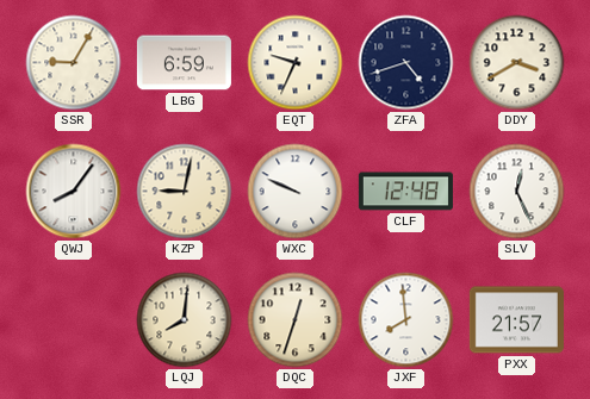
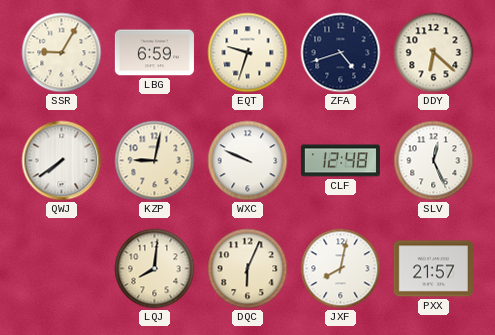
EQT: 9:34 -> 9:33 (248, 53)
DDY: 3:40 -> 6:22 (434, 53)
QWJ: 8:06 -> 7:39 (62, 161)
DQC: 12:33 -> 6:04 (248, 269)
JXF: 7:59 -> 8:02 (341, 269)
